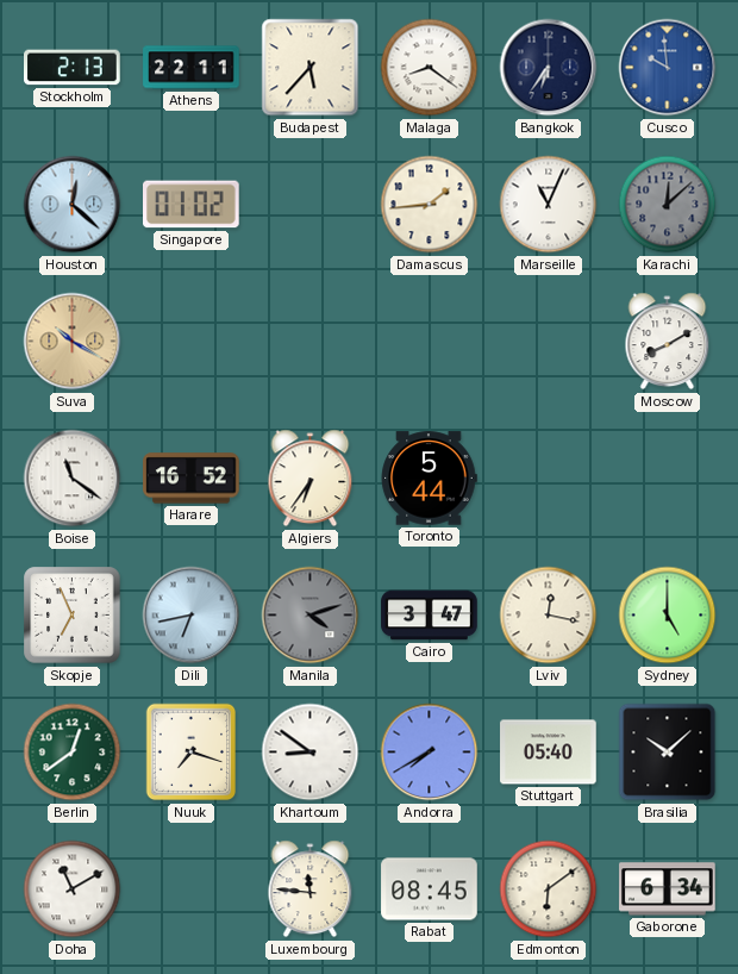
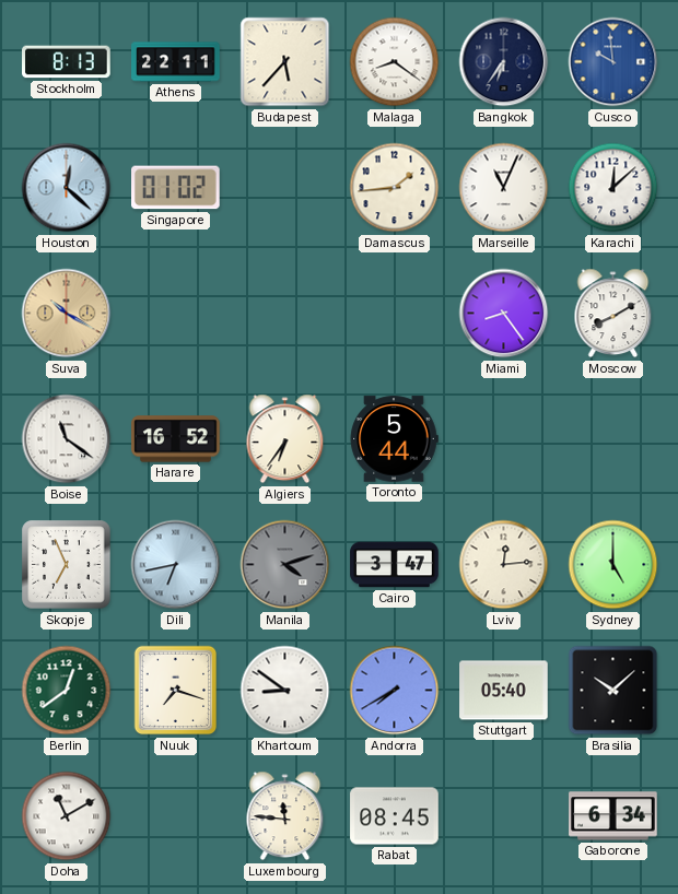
Stockholm: 2:13 -> 8:13 (67, 62)
Karachi dial: grey -> white (613, 188)
Miami: none -> 8:24 (504, 314)
Lviv: 12:17 -> 12:14 (504, 565)
Edmonton: 6:09 -> none (549, 889)
